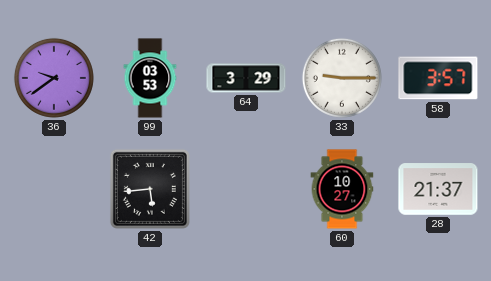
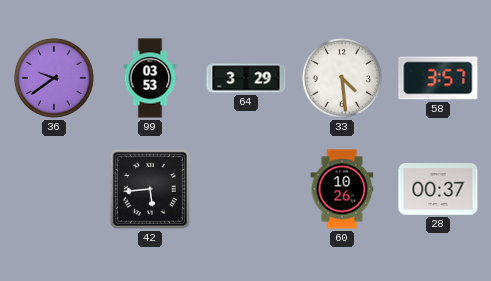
33: 9:15 -> 4:29 (342, 78)
60: 10:27 -> 10:26 (342, 189)
28: 21:37 -> 00:37 (438, 189)
